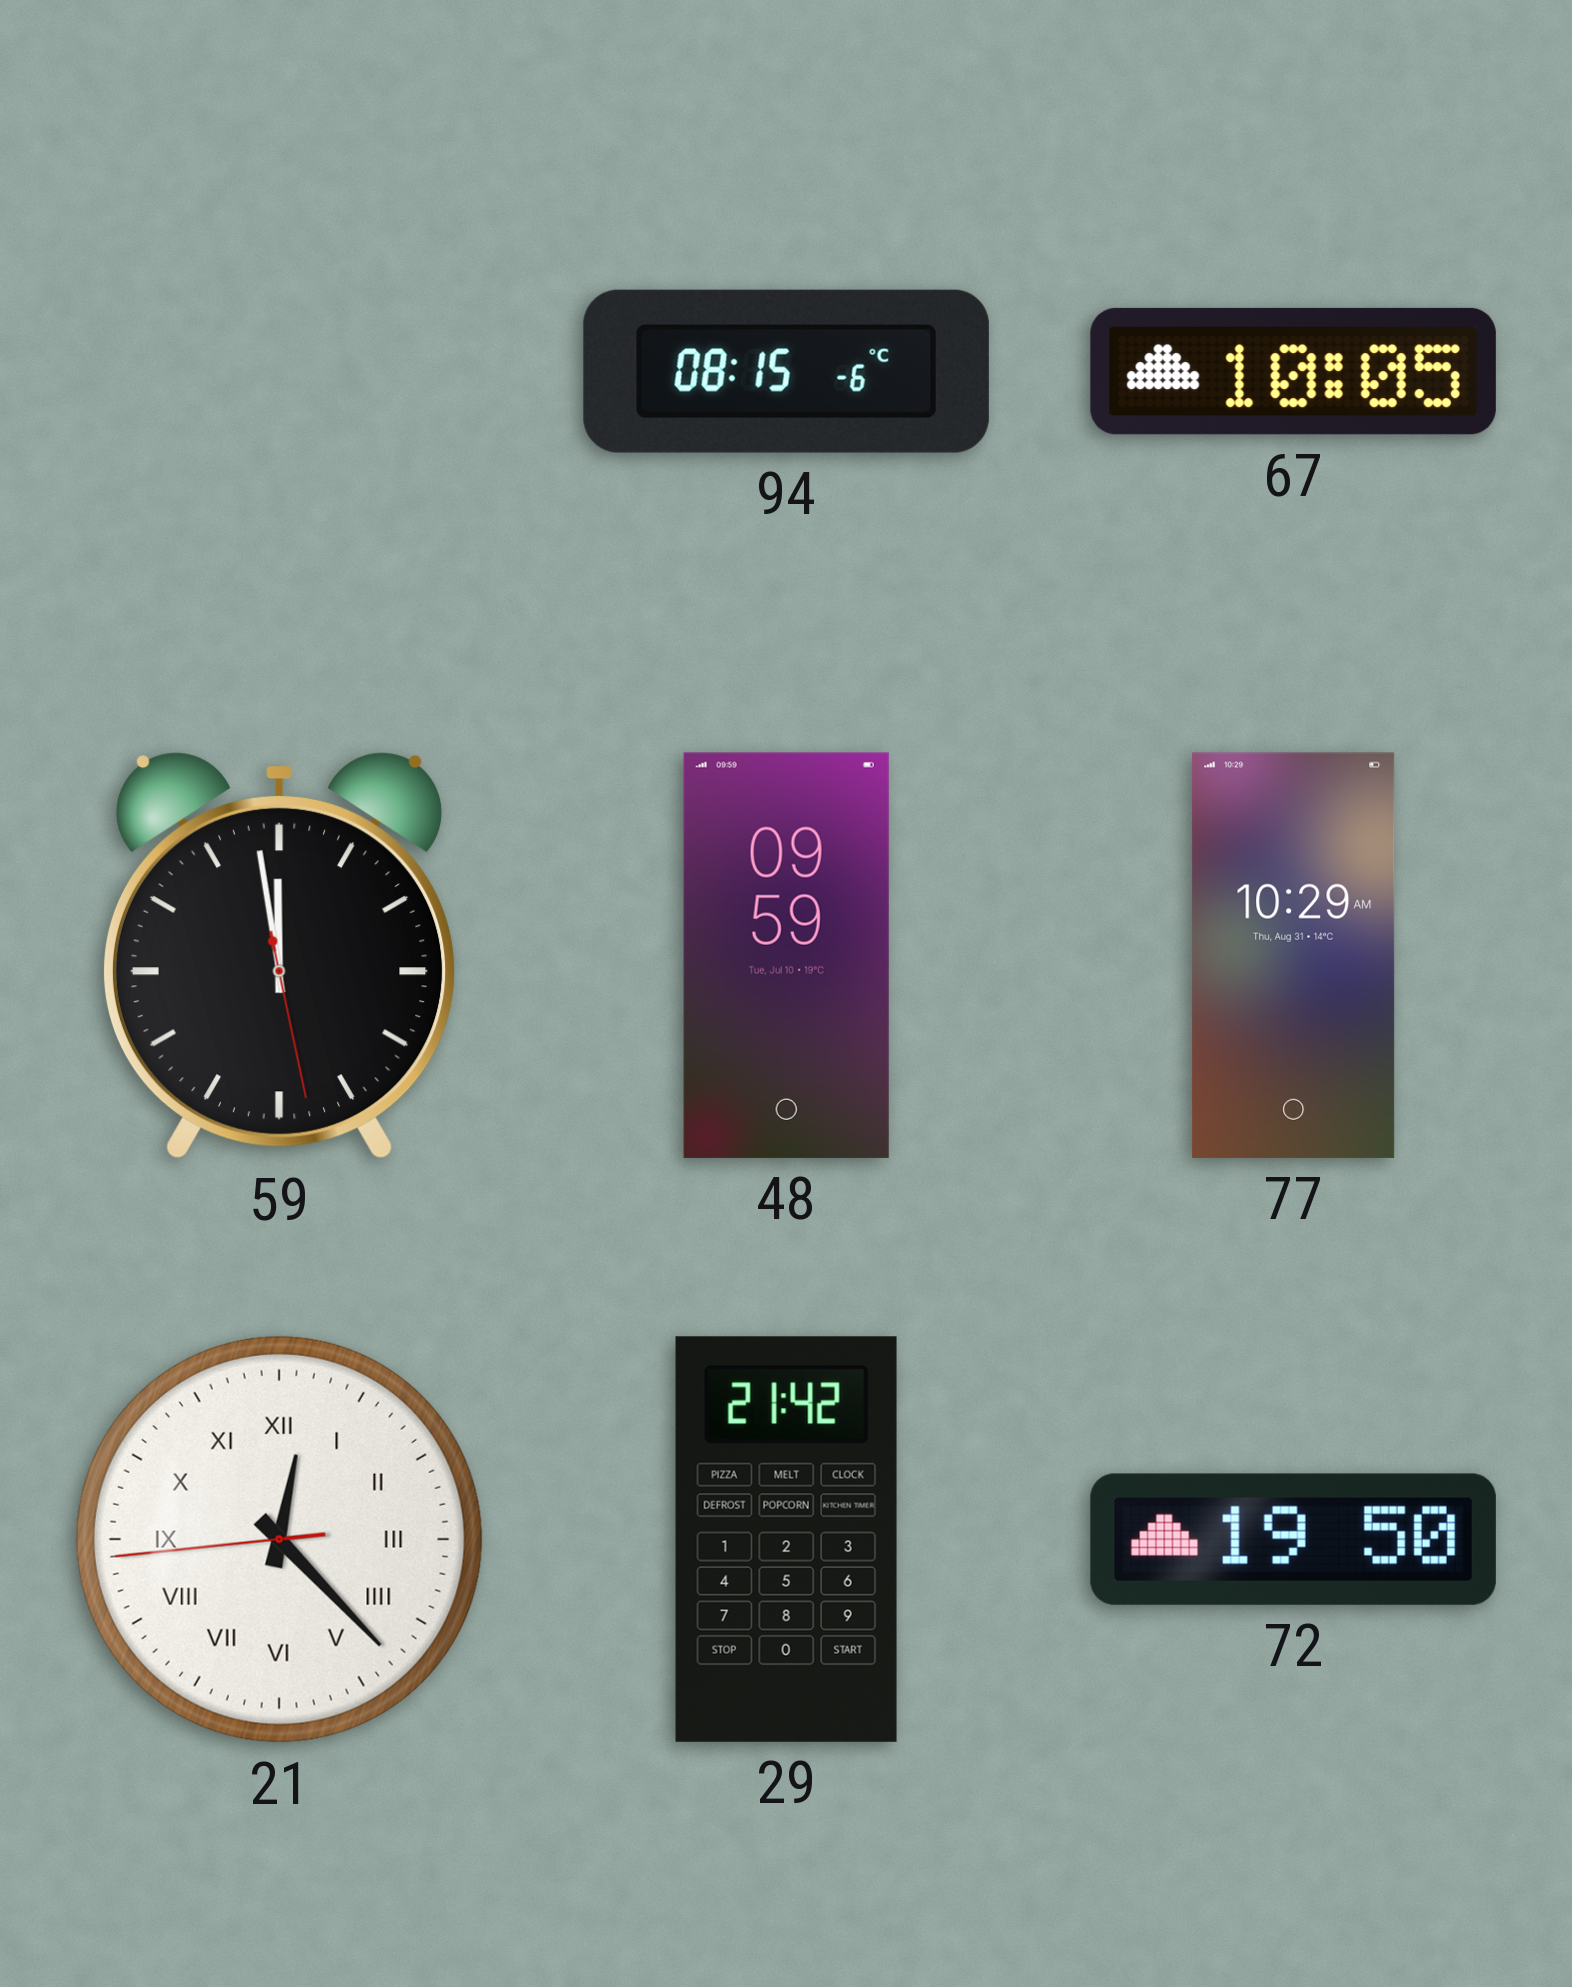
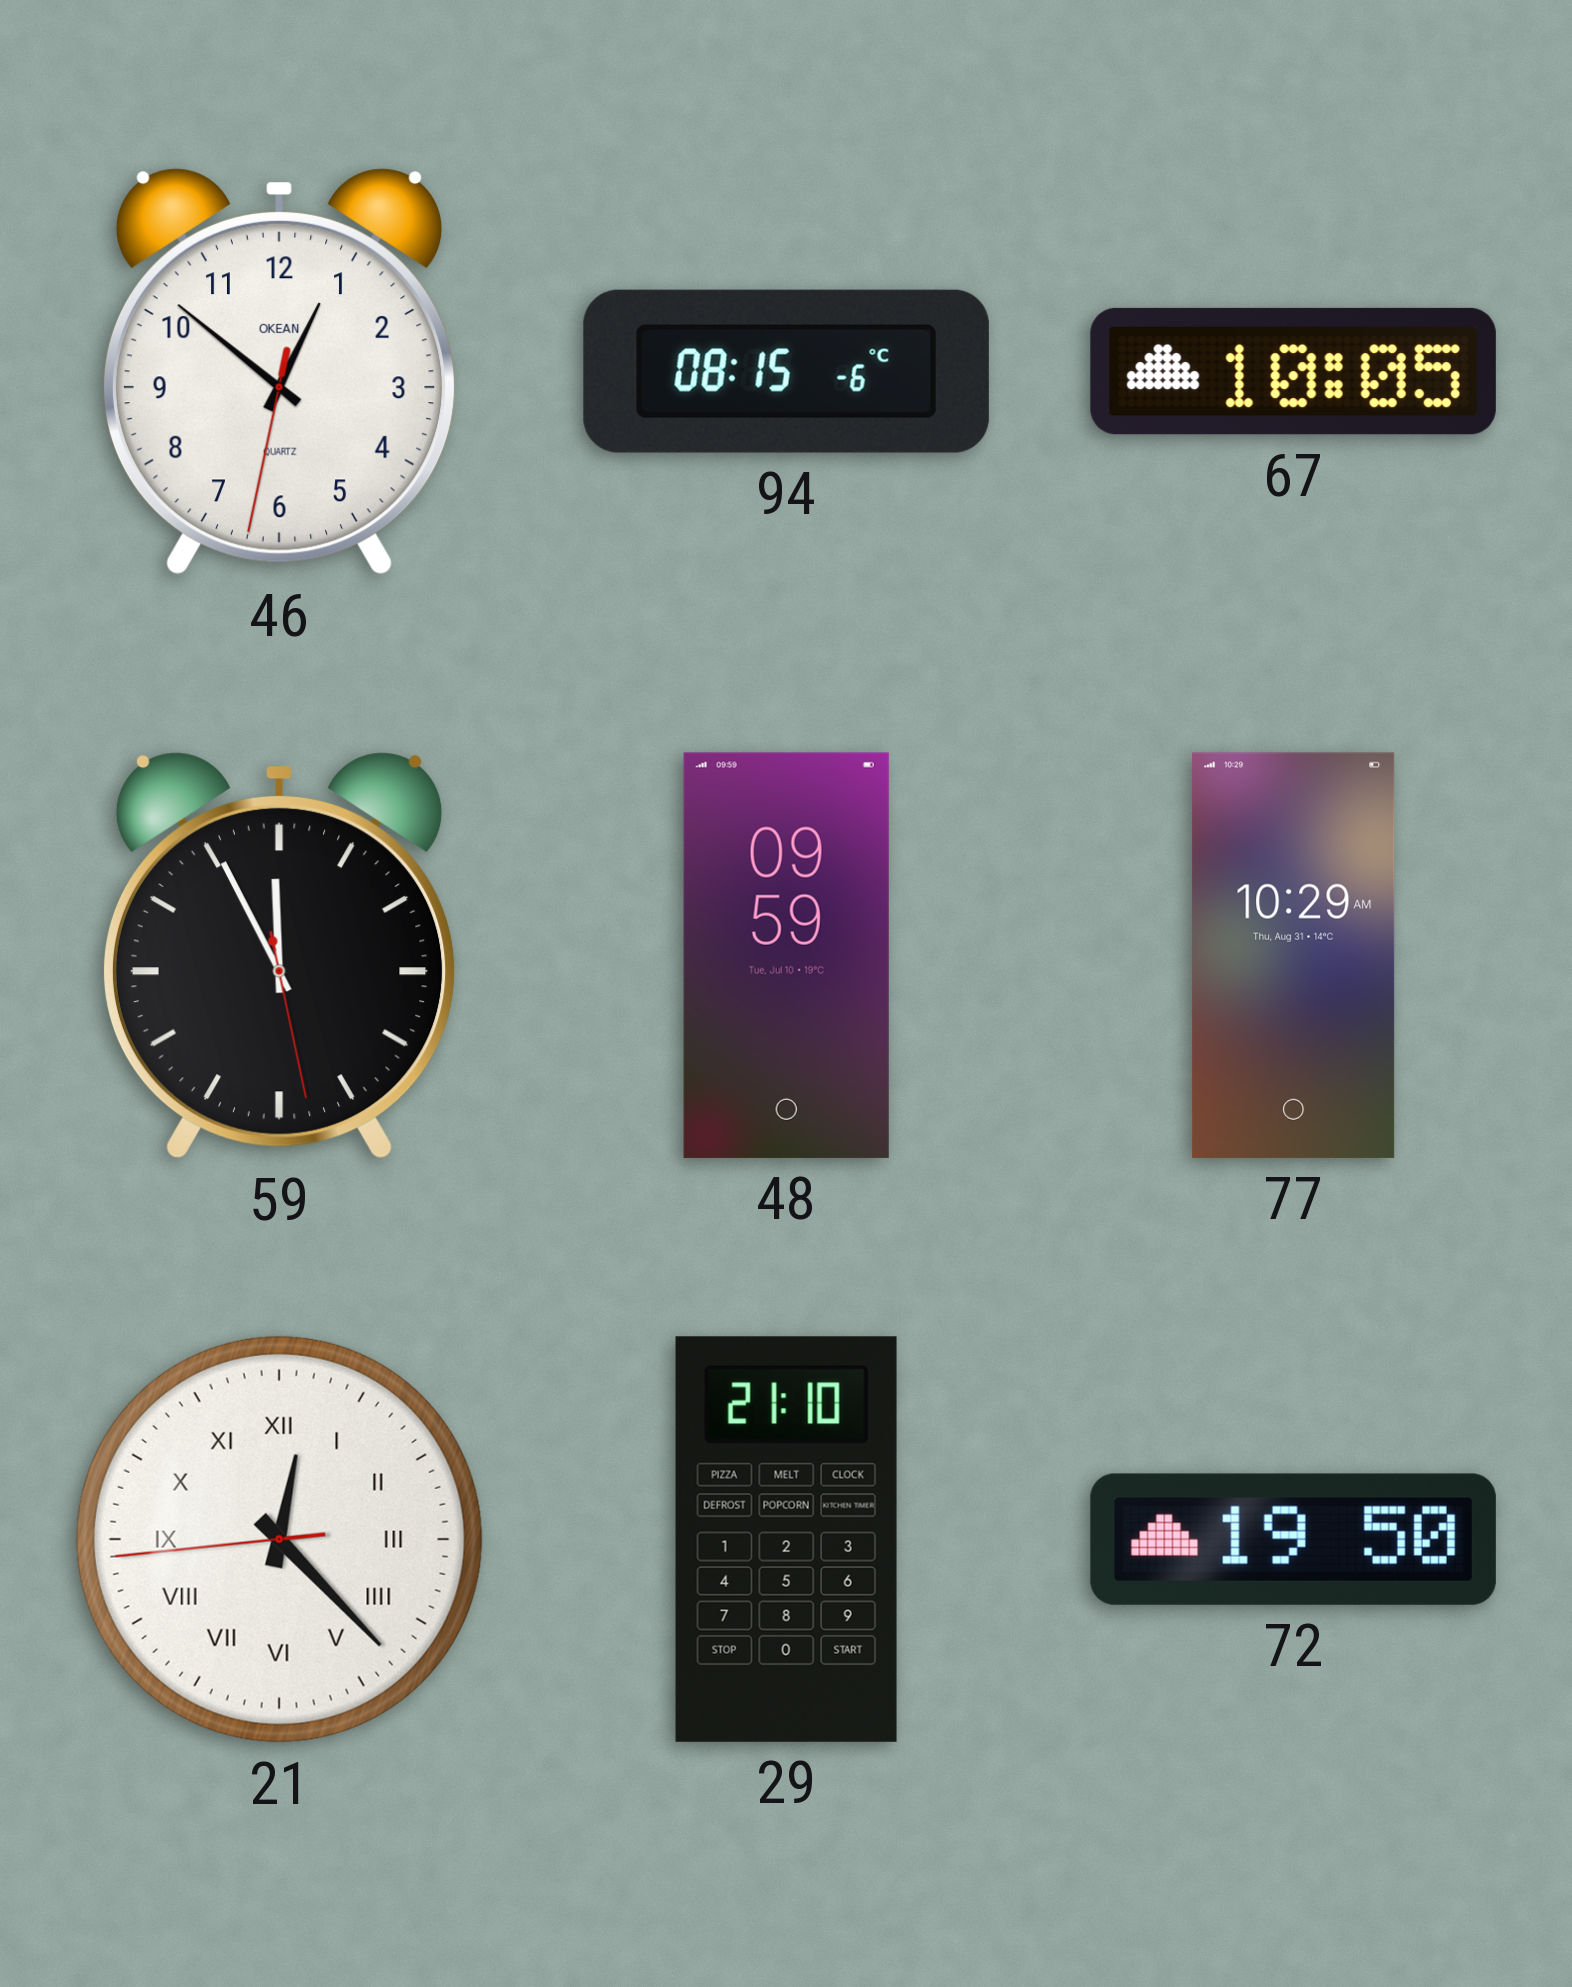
46: none -> 12:51 (279, 372)
59: 11:58 -> 11:55 (279, 956)
29: 21:42 -> 21:10 (786, 1539)
